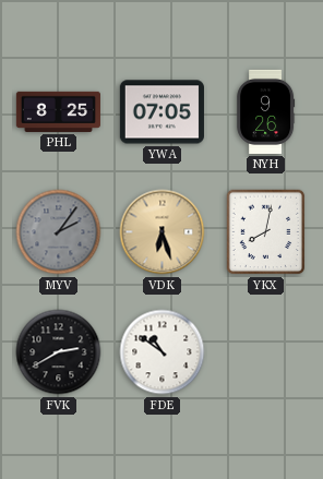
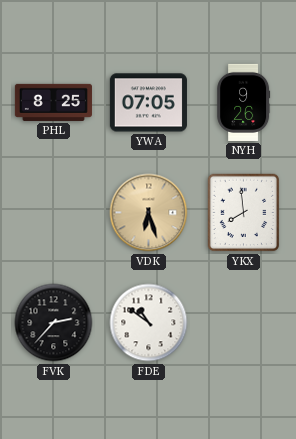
MYV: 2:06 -> none (59, 232)
YKX: 8:02 -> 7:59 (244, 213)
FVK: 2:40 -> 2:37 (54, 323)
